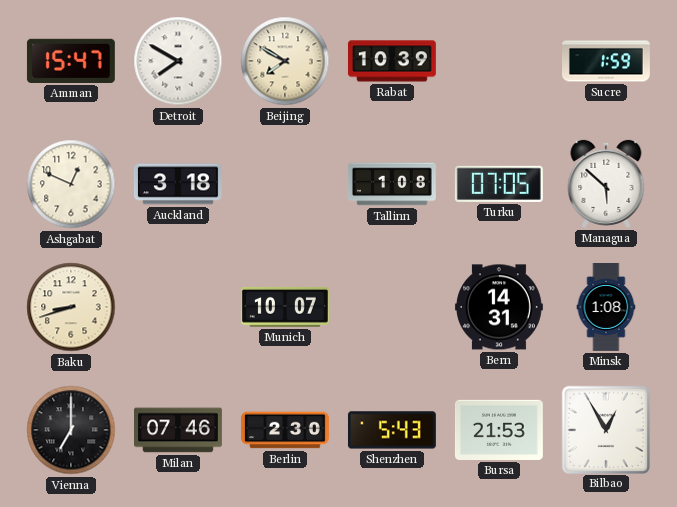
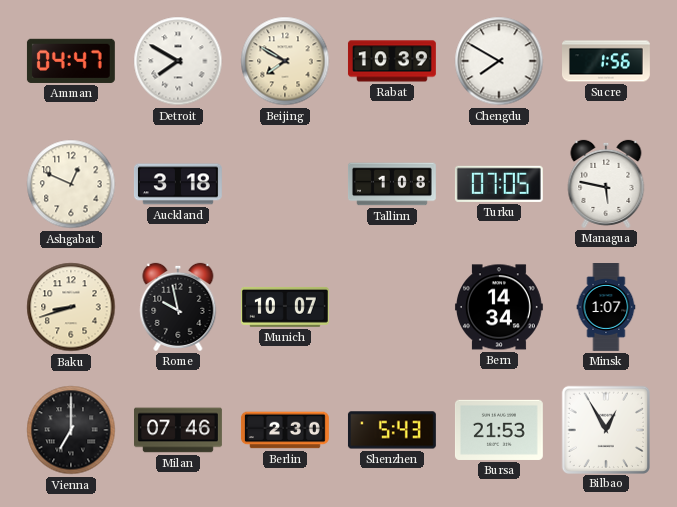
Amman: 15:47 -> 04:47 (71, 61)
Chengdu: none -> 7:50 (499, 61)
Sucre: 1:59 -> 1:56 (607, 61)
Managua: 5:52 -> 5:47 (606, 184)
Rome: none -> 9:58 (178, 307)
Bern: 14:31 -> 14:34 (499, 307)
Minsk: 1:08 -> 1:07 (606, 308)
